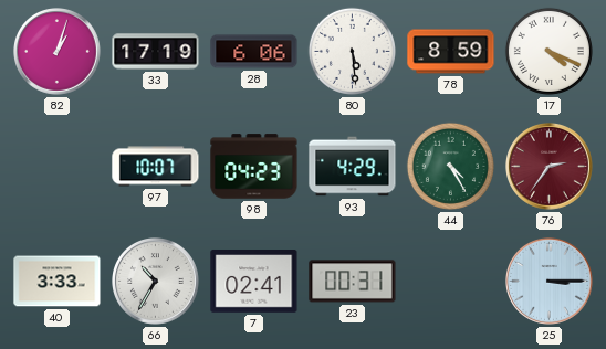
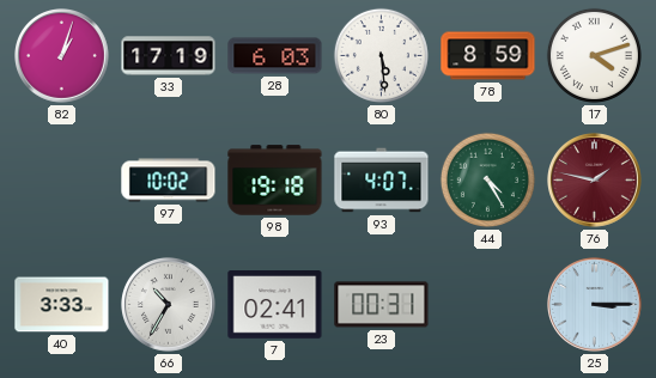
28: 6:06 -> 6:03 (275, 56)
17: 4:19 -> 4:12 (594, 55)
97: 10:07 -> 10:02 (169, 181)
98: 04:23 -> 19:18 (275, 181)
93: 4:29 -> 4:07 (382, 181)
76: 2:36 -> 1:47 (595, 181)
